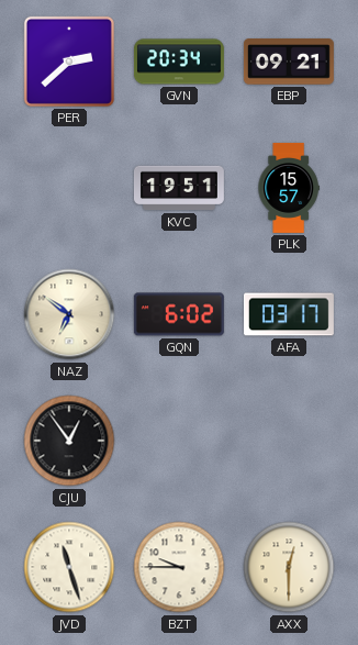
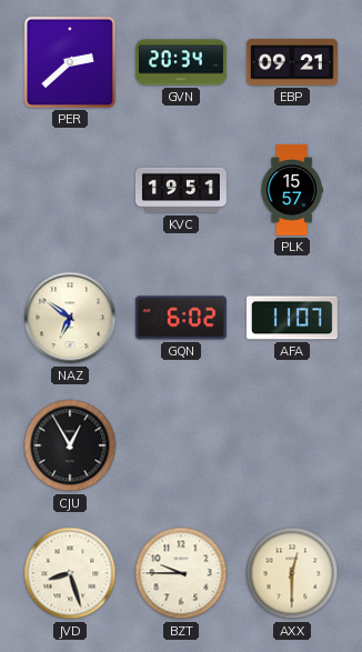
AFA: 03:17 -> 11:07 (292, 318)
CJU: 12:54 -> 12:55 (70, 445)
JVD: 11:27 -> 8:27 (70, 573)
